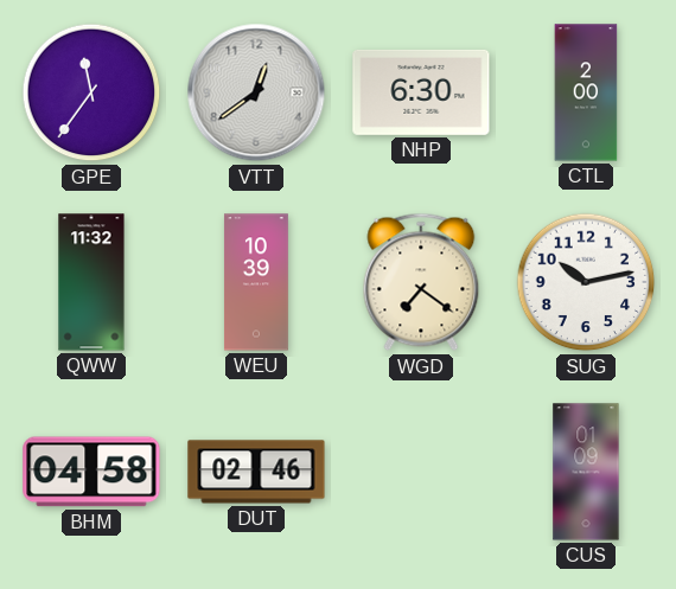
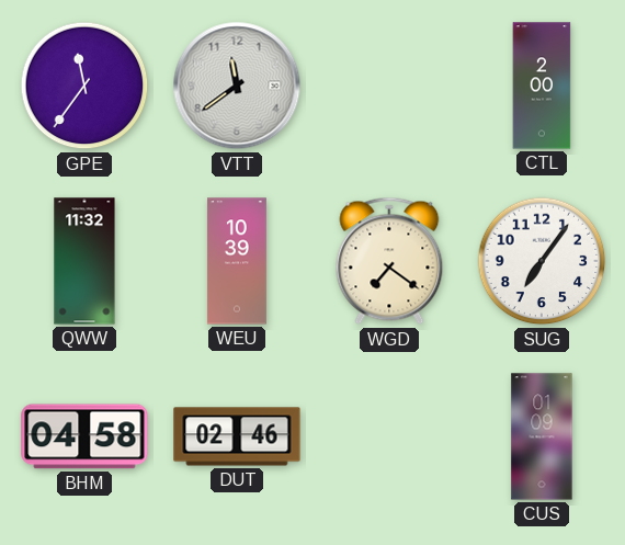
VTT: 12:39 -> 11:39 (237, 86)
NHP: 6:30 -> none (421, 92)
SUG: 10:13 -> 7:06 (542, 261)
